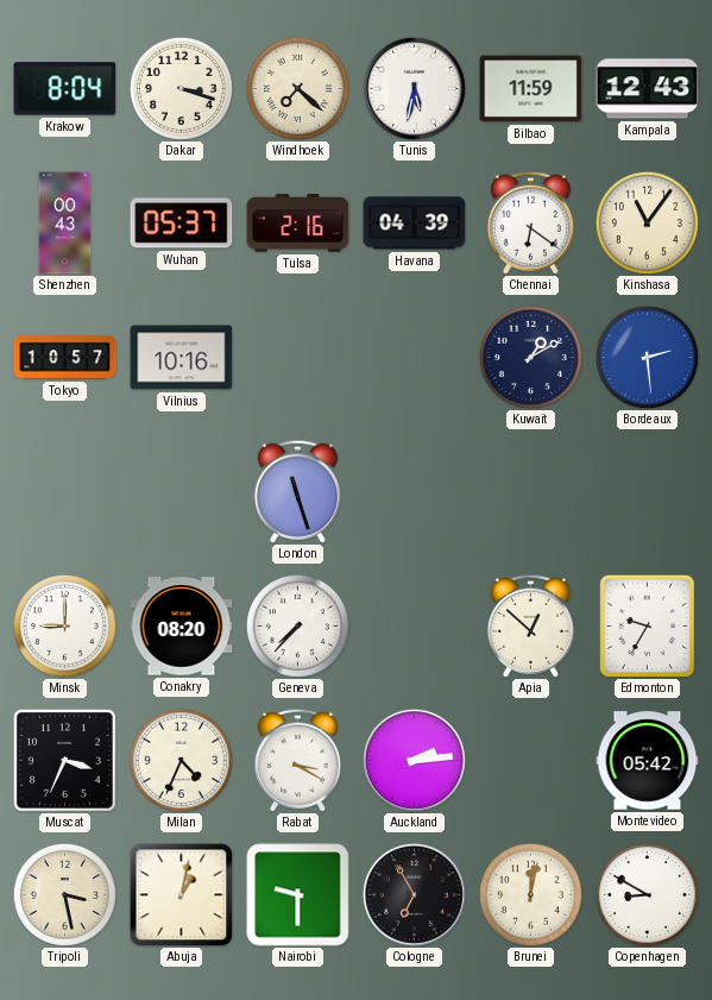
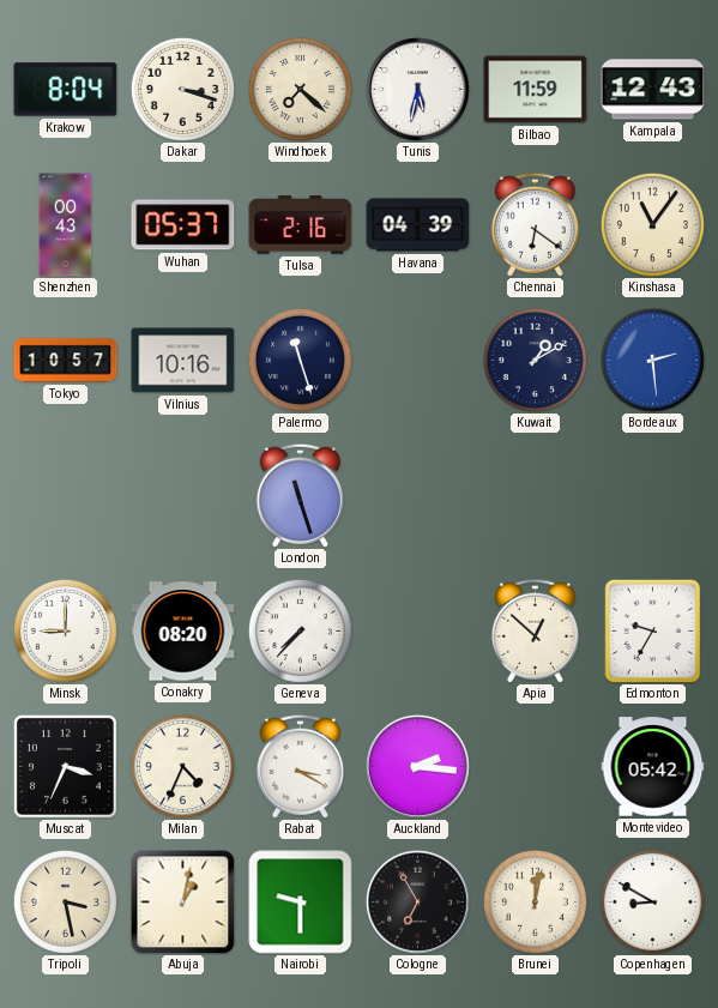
Palermo: none -> 11:27 (300, 360)
Auckland: 2:14 -> 2:16 (417, 766)
